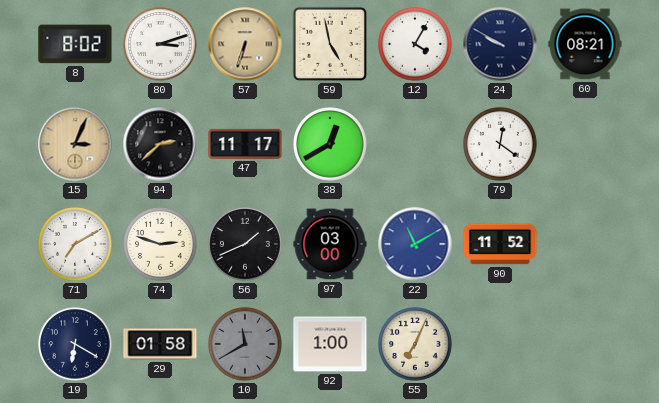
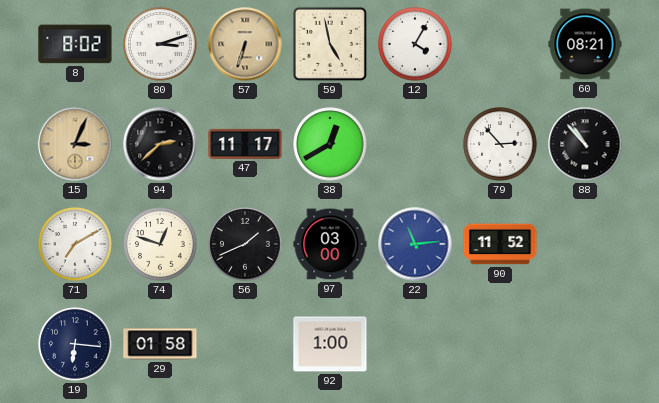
24: 9:50 -> none (500, 44)
79: 12:21 -> 2:53 (500, 144)
88: none -> 10:53 (585, 144)
74: 2:48 -> 12:48 (160, 244)
22: 11:10 -> 11:14 (415, 244)
19: 6:20 -> 6:16 (75, 344)
10: 11:40 -> none (245, 344)
55: 7:04 -> none (415, 344)
